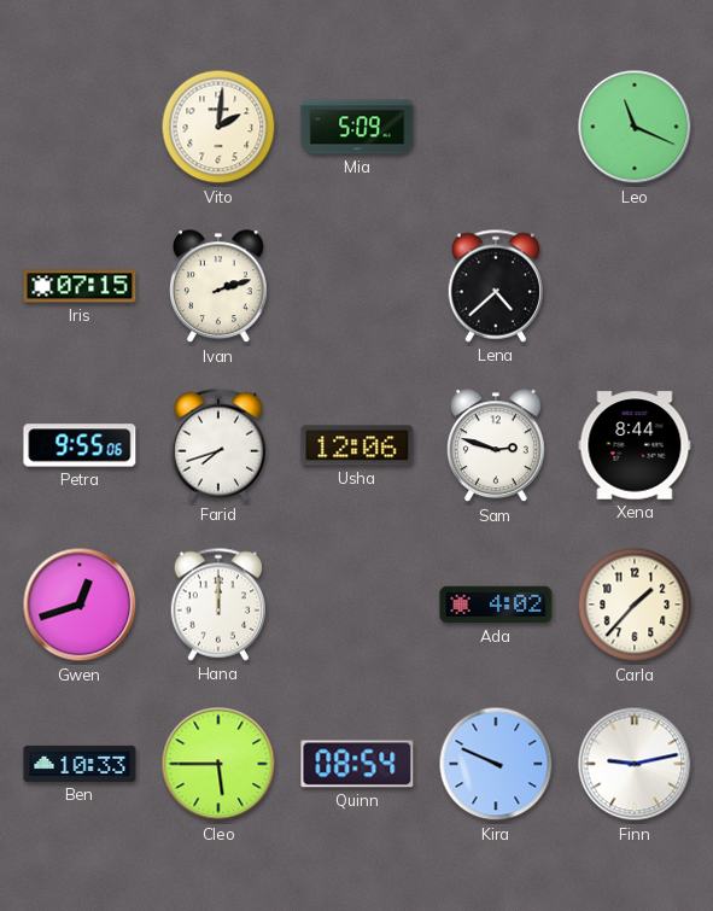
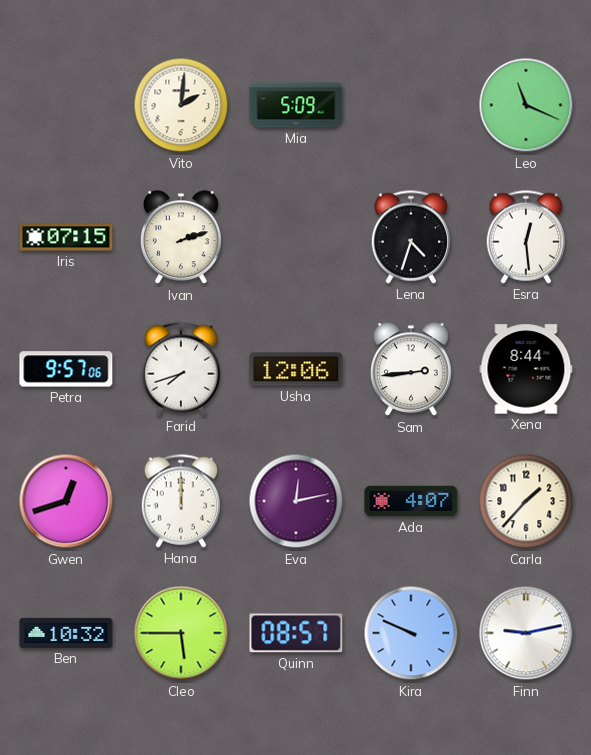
Lena: 4:38 -> 4:33 (410, 237)
Esra: none -> 12:29 (525, 237)
Petra: 9:55 -> 9:57 (66, 369)
Sam: 2:48 -> 2:44 (412, 370)
Eva: none -> 12:13 (296, 501)
Ada: 4:02 -> 4:07 (411, 501)
Ben: 10:33 -> 10:32 (66, 633)
Quinn: 08:54 -> 08:57 (296, 633)
